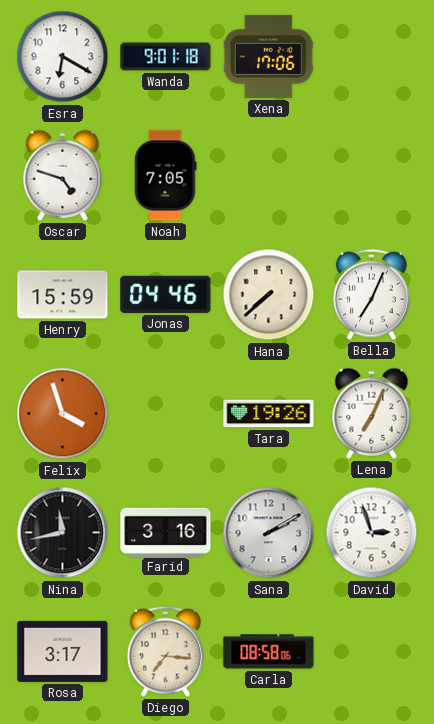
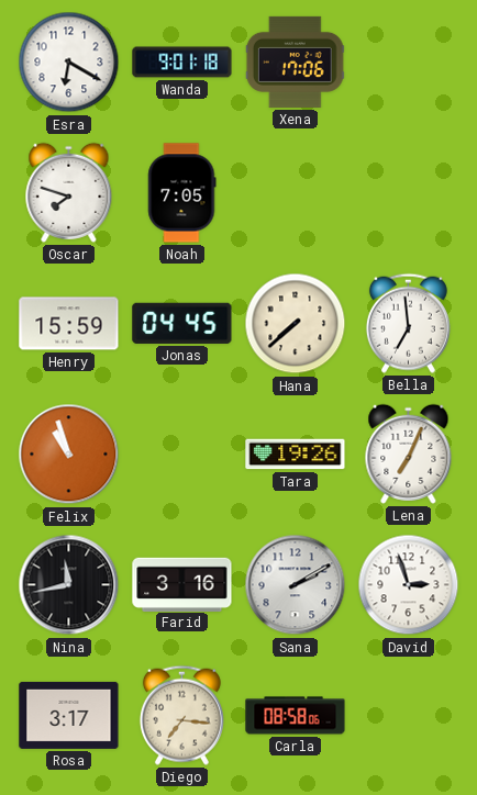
Oscar: 4:48 -> 7:48 (69, 192)
Jonas: 04:46 -> 04:45 (182, 323)
Bella: 7:04 -> 6:59 (408, 323)
Felix: 3:57 -> 10:57 (69, 455)
